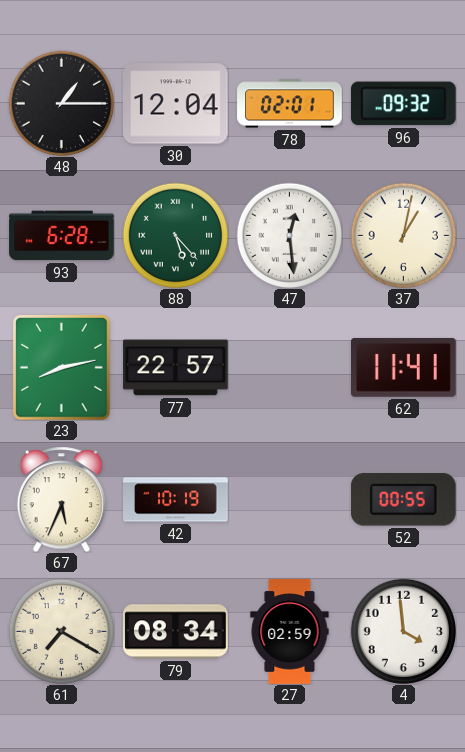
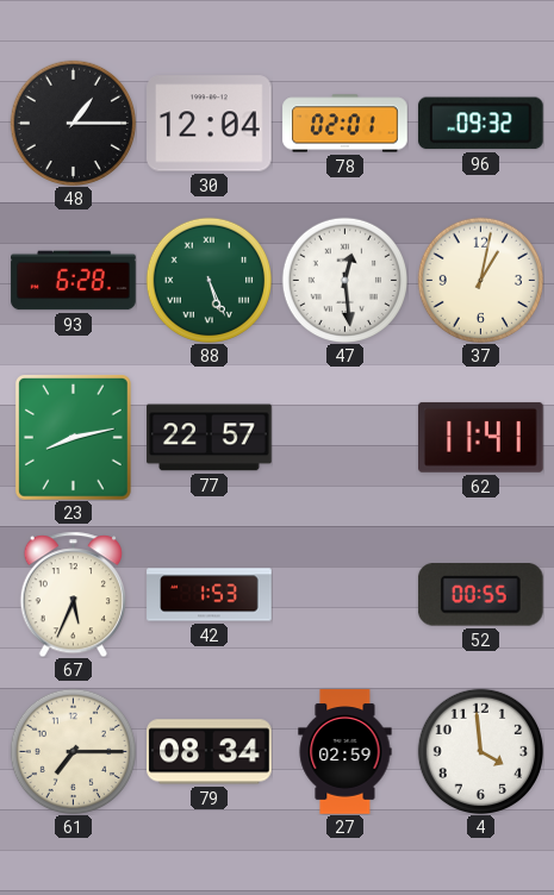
88: 5:23 -> 5:26 (208, 280)
42: 10:19 -> 1:53 (210, 595)
61: 7:20 -> 7:15 (73, 751)
